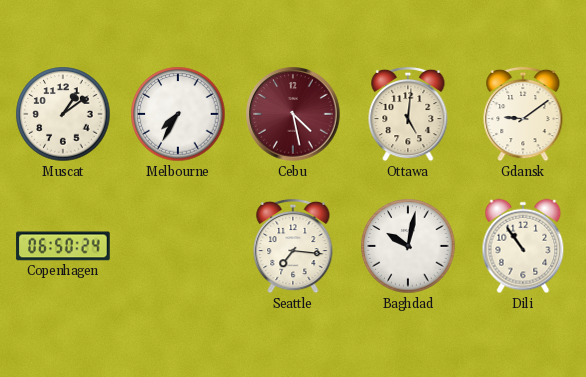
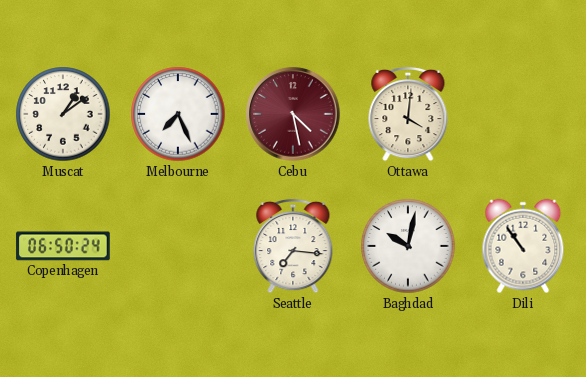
Melbourne: 7:35 -> 7:26 (178, 114)
Ottawa: 5:01 -> 4:01 (408, 114)
Gdansk: 9:09 -> none (523, 114)
